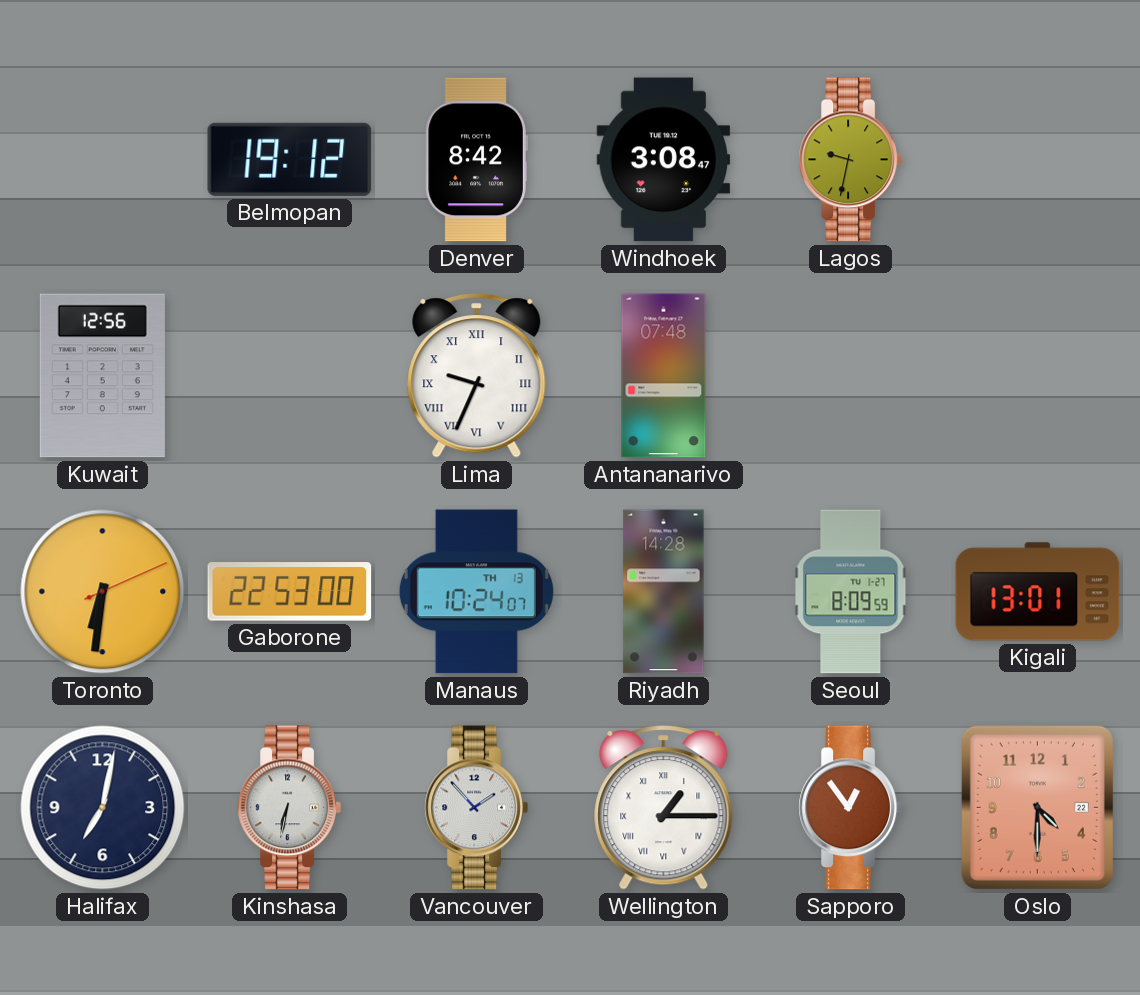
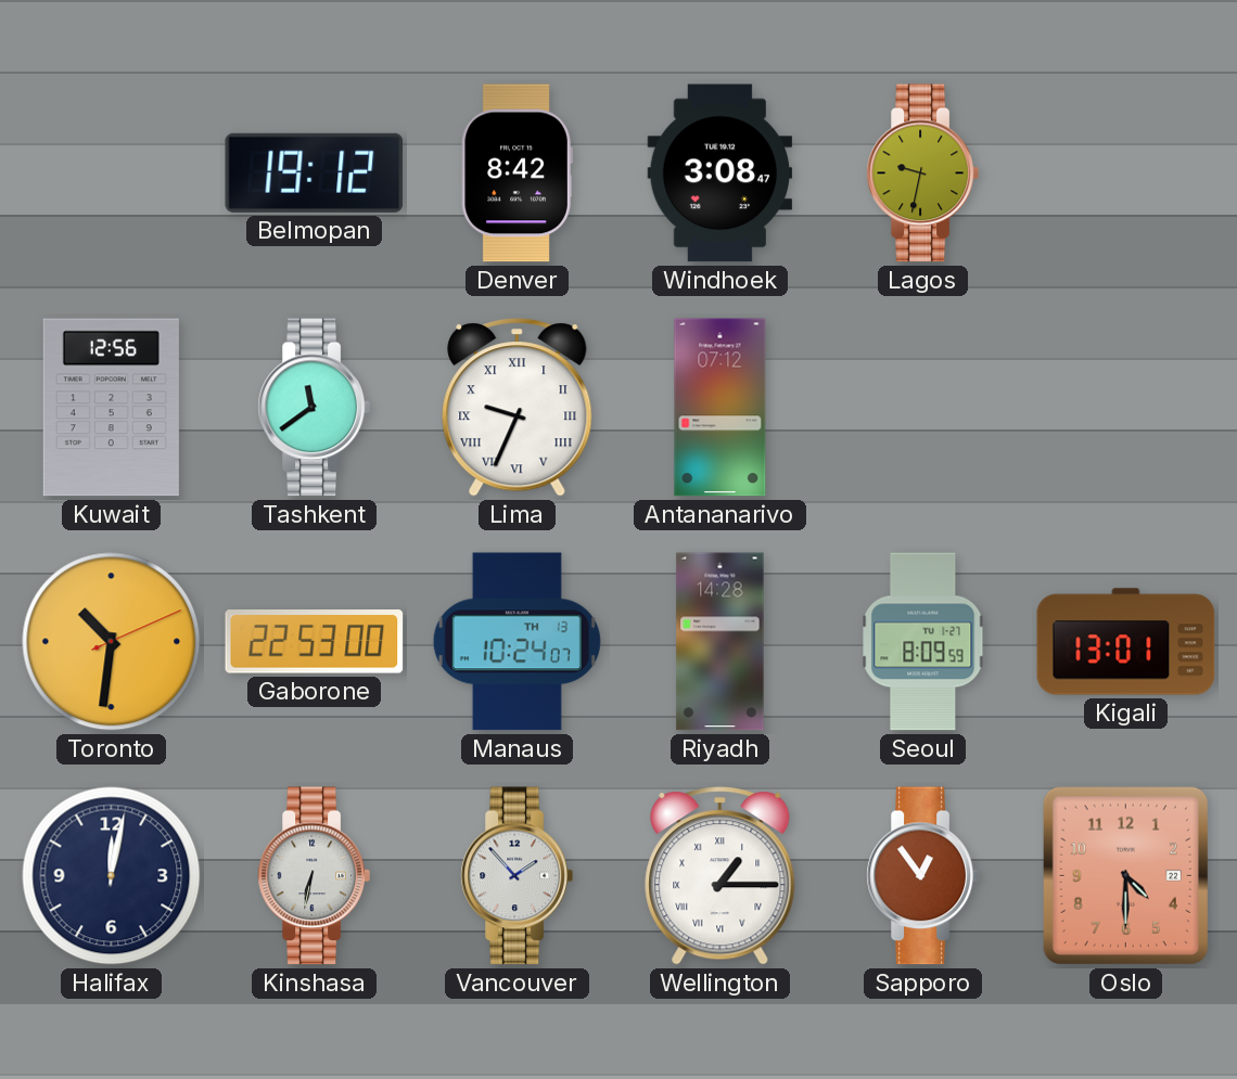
Tashkent: none -> 11:39 (314, 408)
Antananarivo: 07:48 -> 07:12 (720, 408)
Toronto: 6:31 -> 10:31 (112, 642)
Halifax: 7:02 -> 12:02 (112, 876)
